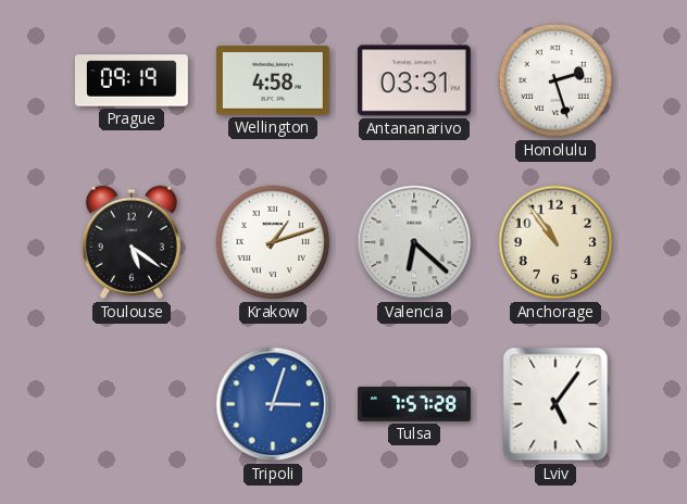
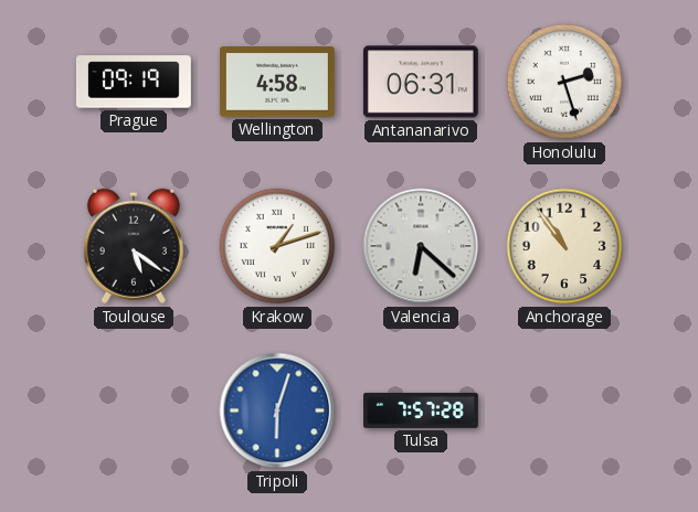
Antananarivo: 03:31 -> 06:31 (421, 82)
Tripoli: 3:03 -> 6:03 (277, 410)
Lviv: 5:06 -> none (555, 404)
